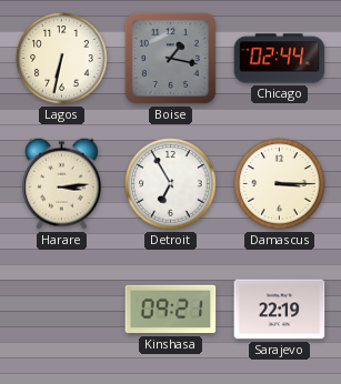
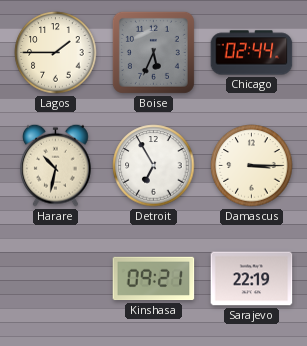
Lagos: 6:32 -> 1:45 (56, 53)
Boise: 1:17 -> 5:34 (153, 52)
Harare: 3:14 -> 10:32 (56, 165)
